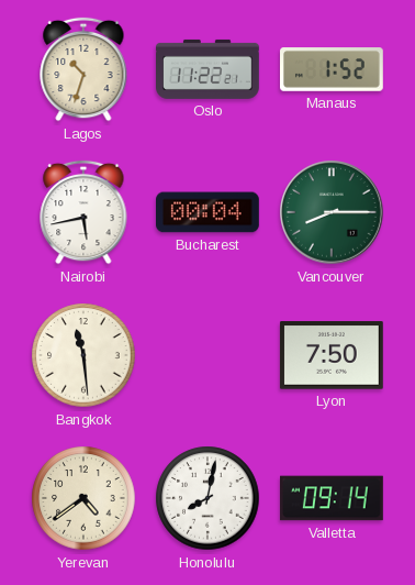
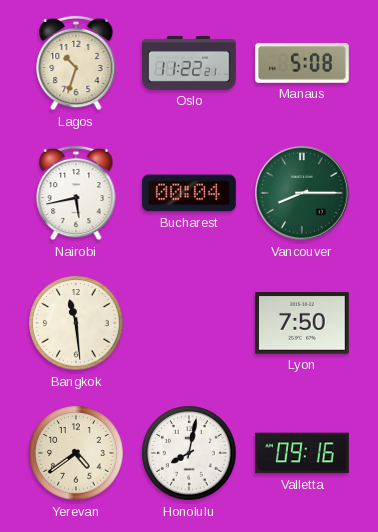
Manaus: 1:52 -> 5:08 (303, 63)
Valletta: 09:14 -> 09:16 (303, 453)
